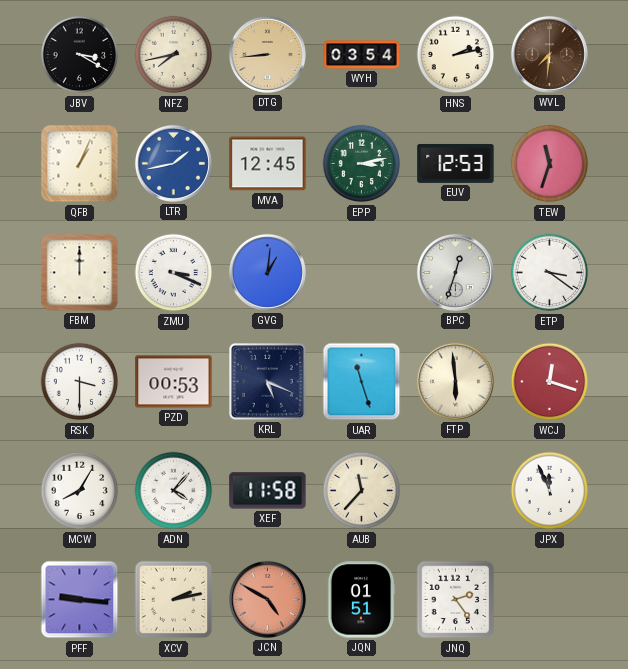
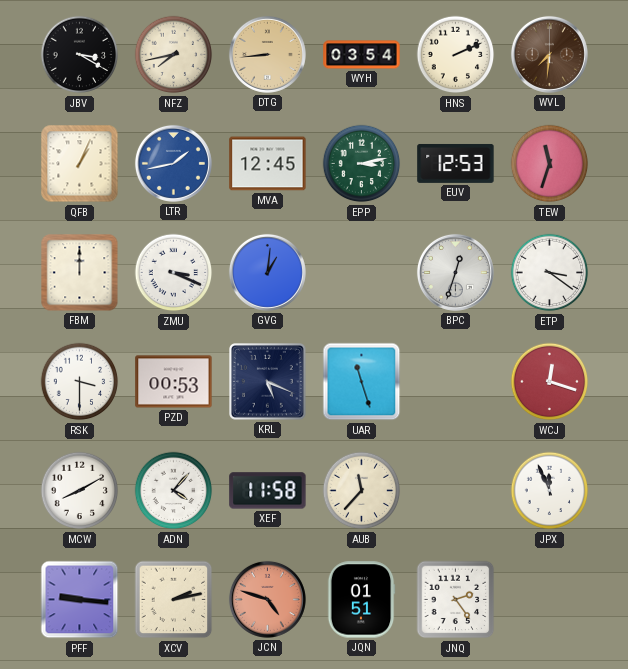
HNS: 2:13 -> 2:11 (456, 55)
FTP: 5:59 -> none (455, 381)
MCW: 8:05 -> 8:10 (80, 491)
JCN: 4:50 -> 4:48 (267, 599)
